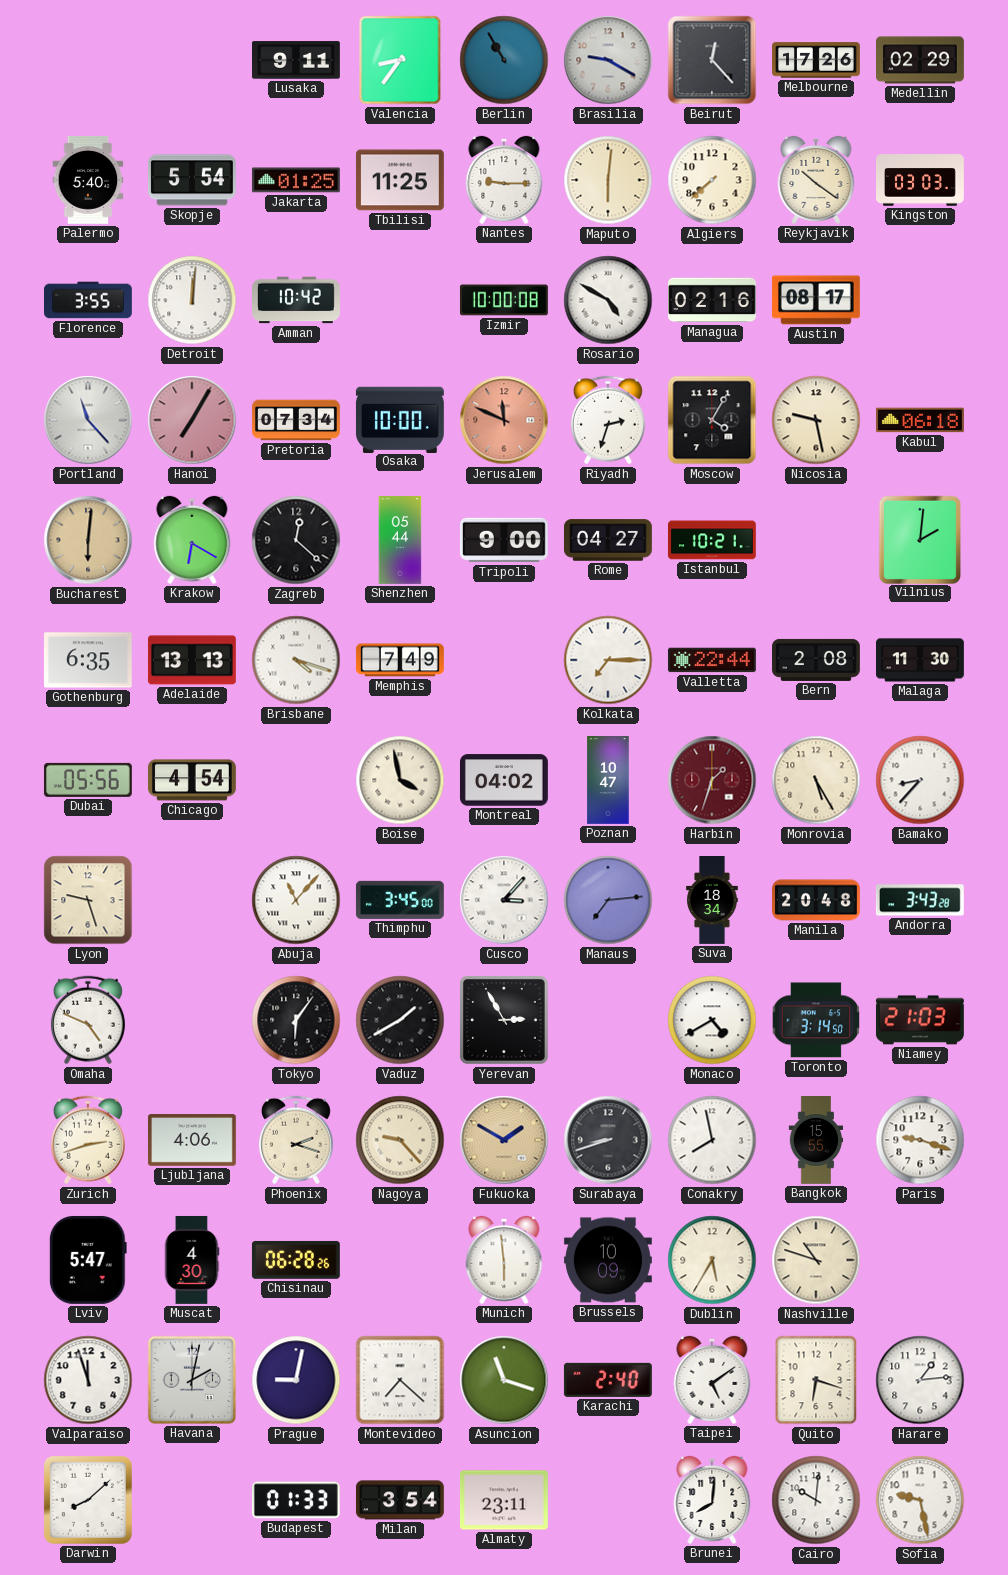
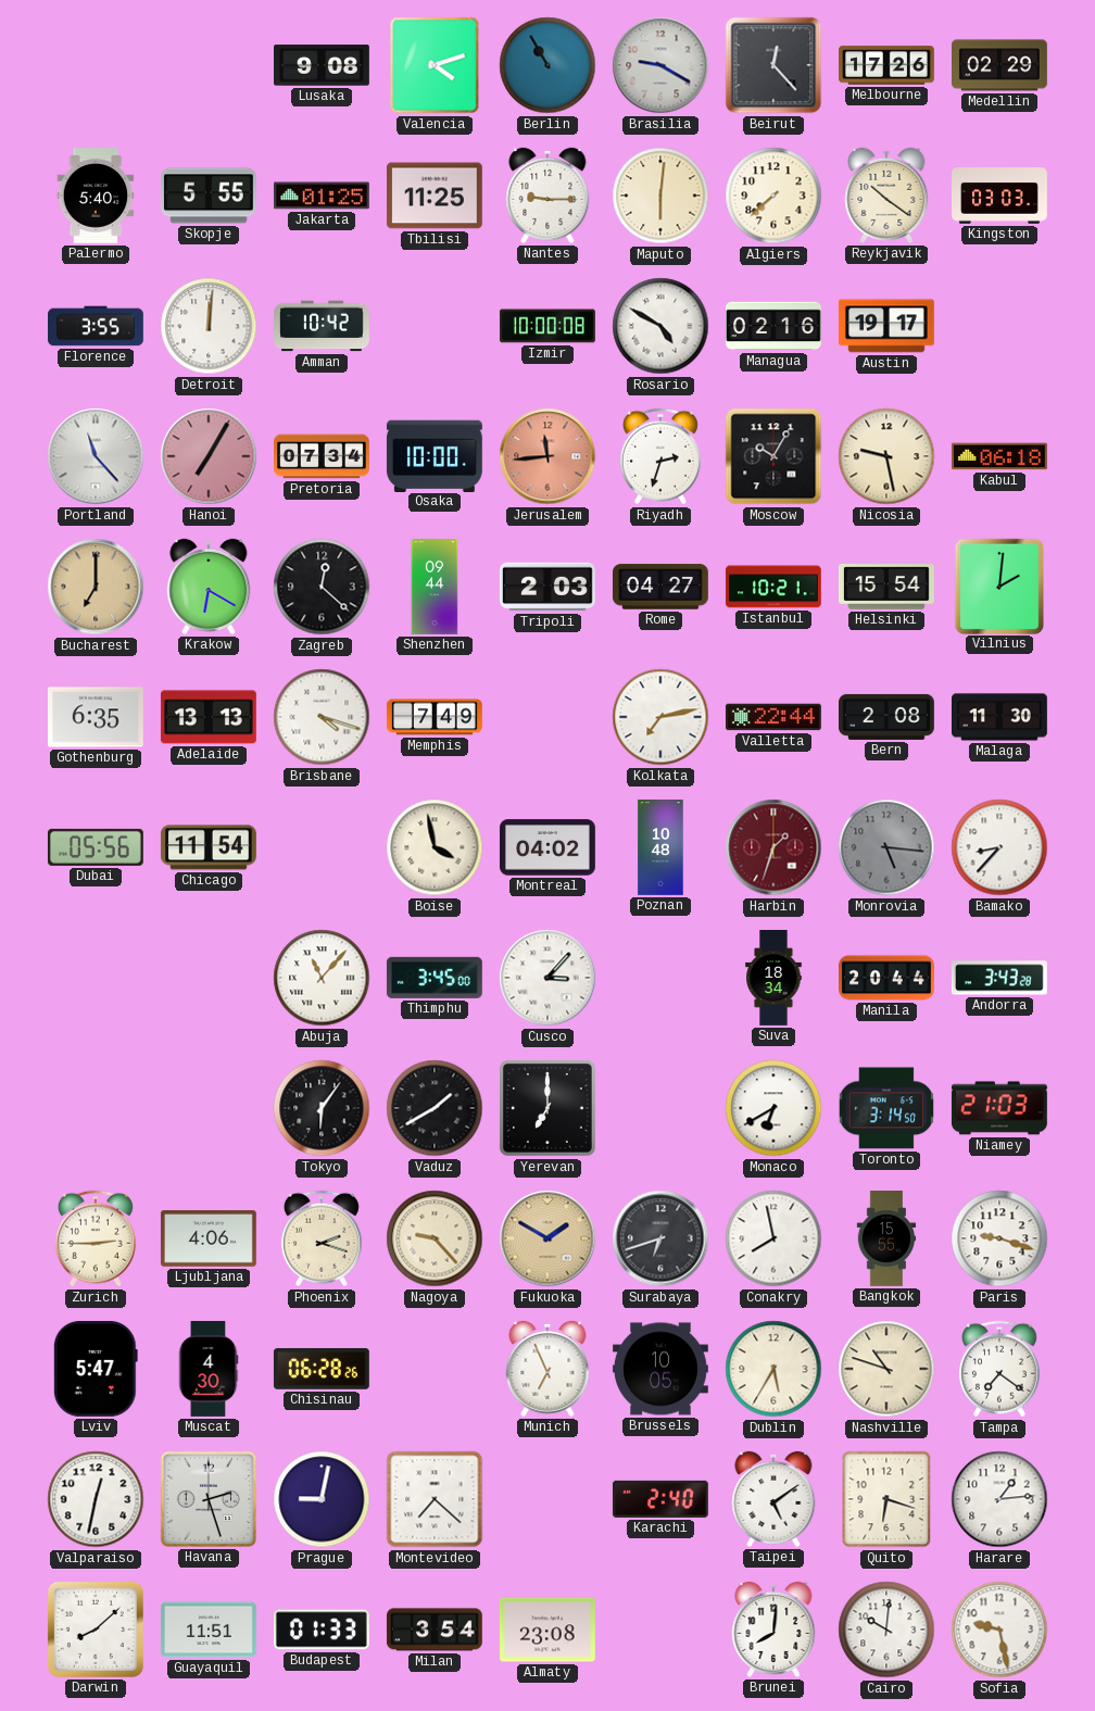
Lusaka: 9:11 -> 9:08 (323, 65)
Valencia: 8:36 -> 4:12 (435, 65)
Skopje: 5:54 -> 5:55 (209, 196)
Austin: 08:17 -> 19:17 (886, 326)
Jerusalem: 11:49 -> 11:44 (547, 456)
Moscow: 4:05 -> 10:05 (773, 456)
Bucharest: 6:01 -> 7:00 (96, 587)
Shenzhen: 05:44 -> 09:44 (435, 588)
Tripoli: 9:00 -> 2:03 (547, 587)
Helsinki: none -> 15:54 (886, 588)
Kolkata: 7:15 -> 7:13 (660, 717)
Chicago: 4:54 -> 11:54 (209, 847)
Poznan: 10:47 -> 10:48 (660, 848)
Monrovia: 5:25 -> 5:16 (886, 847)
Monrovia dial: cream -> grey (886, 847)
Lyon: 9:27 -> none (88, 900)
Manaus: 7:14 -> none (608, 900)
Manila: 20:48 -> 20:44 (888, 978)
Omaha: 4:49 -> none (88, 1020)
Yerevan: 2:55 -> 7:00 (547, 1108)
Monaco: 4:40 -> 6:40 (773, 1108)
Zurich: 2:42 -> 2:45 (96, 1238)
Surabaya: 8:42 -> 6:42 (660, 1238)
Munich: 5:59 -> 6:56 (547, 1369)
Brussels: 10:09 -> 10:05 (660, 1369)
Tampa: none -> 7:21 (999, 1369)
Valparaiso: 11:57 -> 12:32 (96, 1499)
Havana: 2:02 -> 2:27 (209, 1499)
Asuncion: 11:18 -> none (504, 1380)
Guayaquil: none -> 11:51 (209, 1630)
Almaty: 23:11 -> 23:08 (547, 1630)
